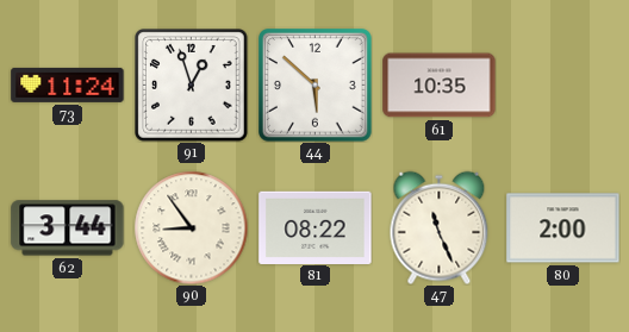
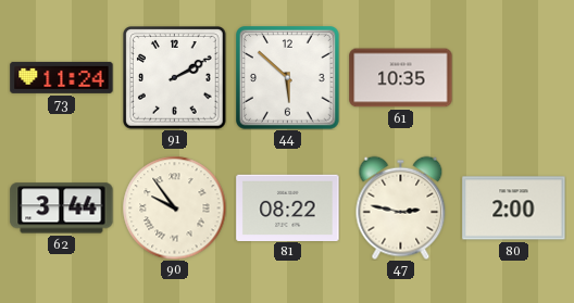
91: 12:57 -> 2:10 (175, 78)
90: 8:54 -> 9:54 (174, 207)
47: 11:26 -> 2:47 (401, 207)
